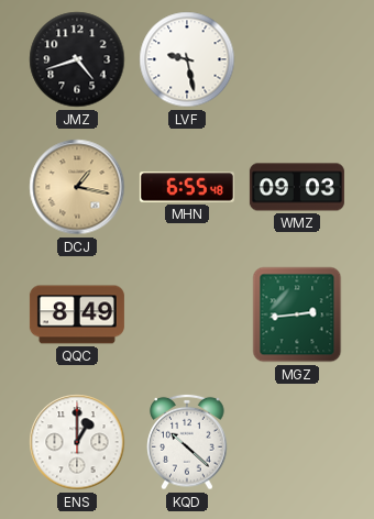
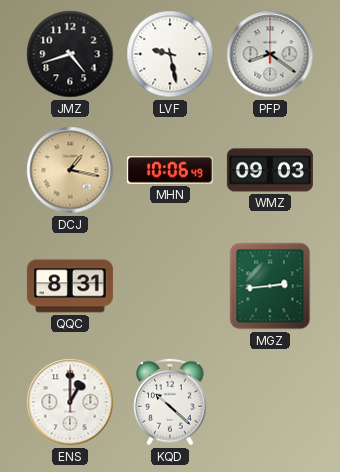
PFP: none -> 8:21 (270, 54)
MHN: 6:55 -> 10:06 (170, 170)
QQC: 8:49 -> 8:31 (70, 286)
